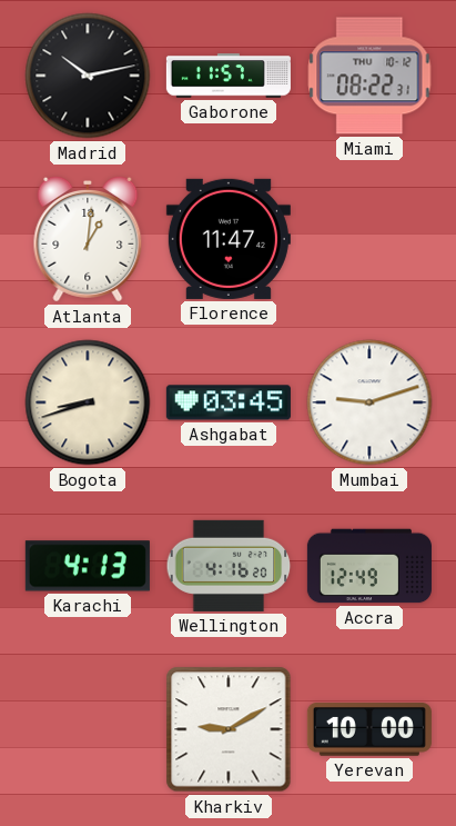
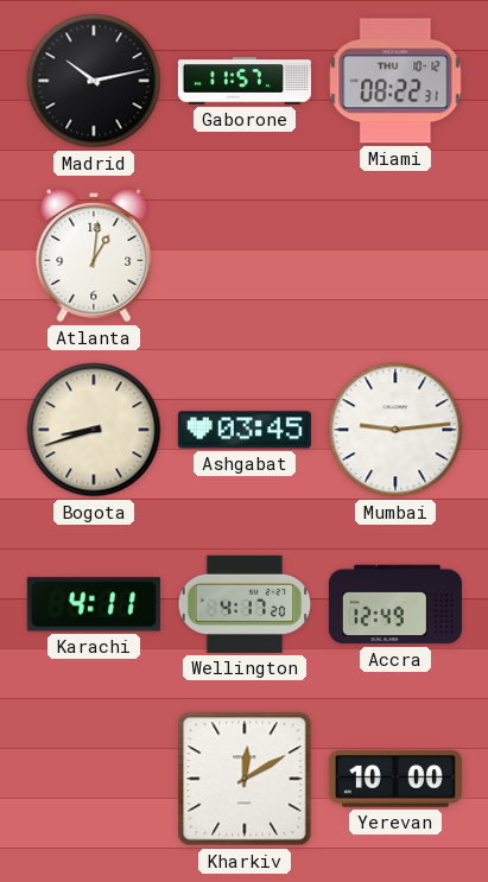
Florence: 11:47 -> none (229, 239)
Mumbai: 9:12 -> 9:14 (395, 430)
Karachi: 4:13 -> 4:11 (94, 604)
Wellington: 4:16 -> 4:17 (245, 604)
Kharkiv: 9:10 -> 12:10 (245, 779)
